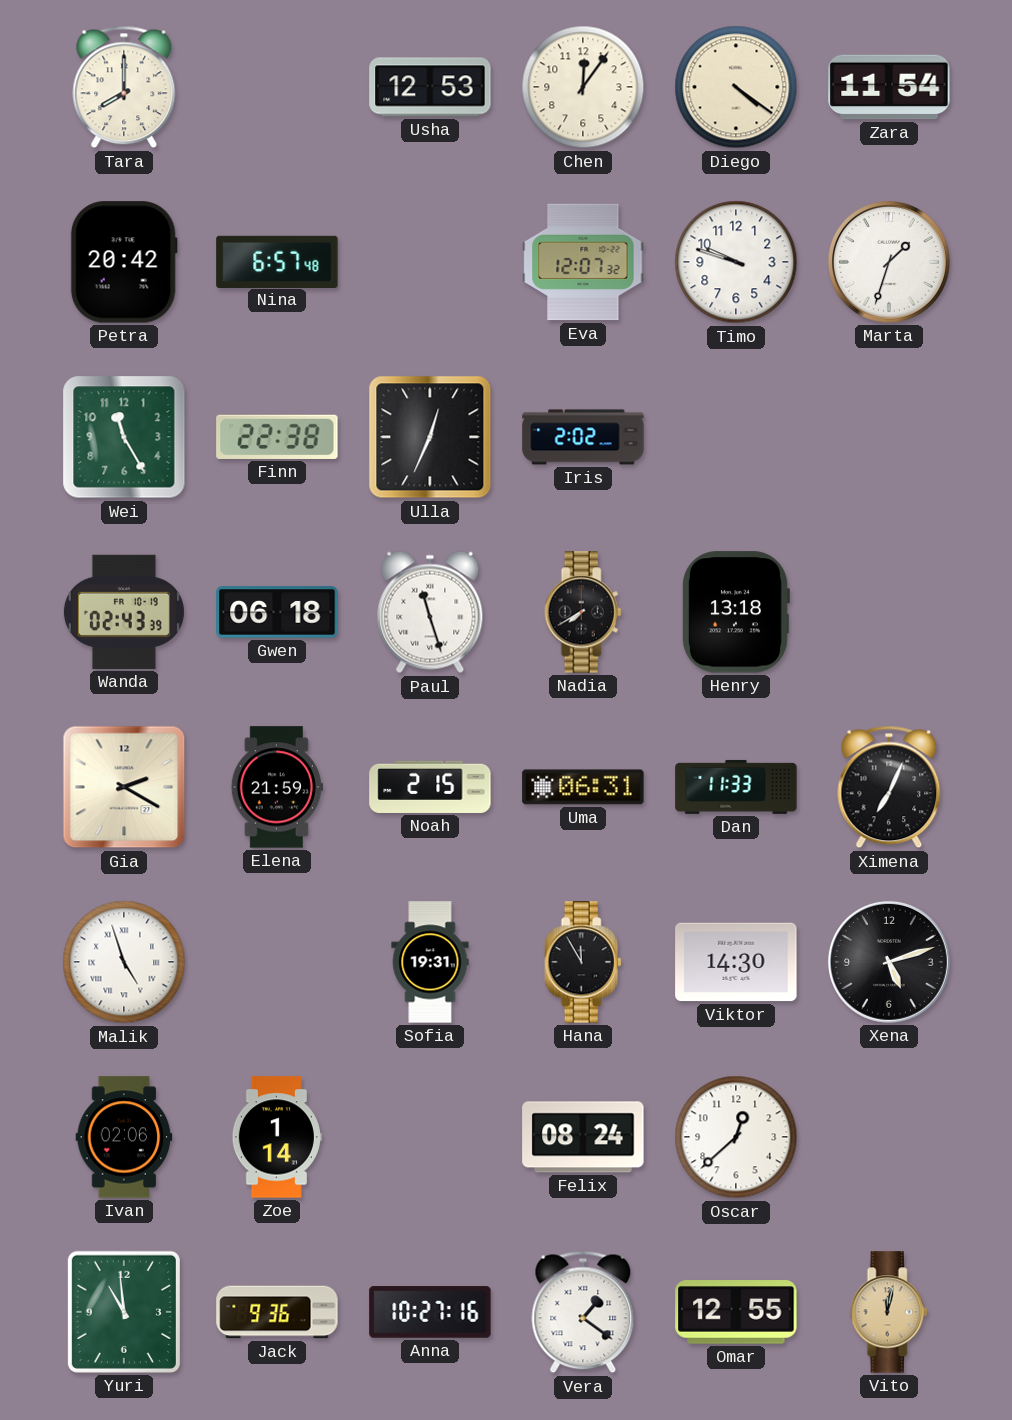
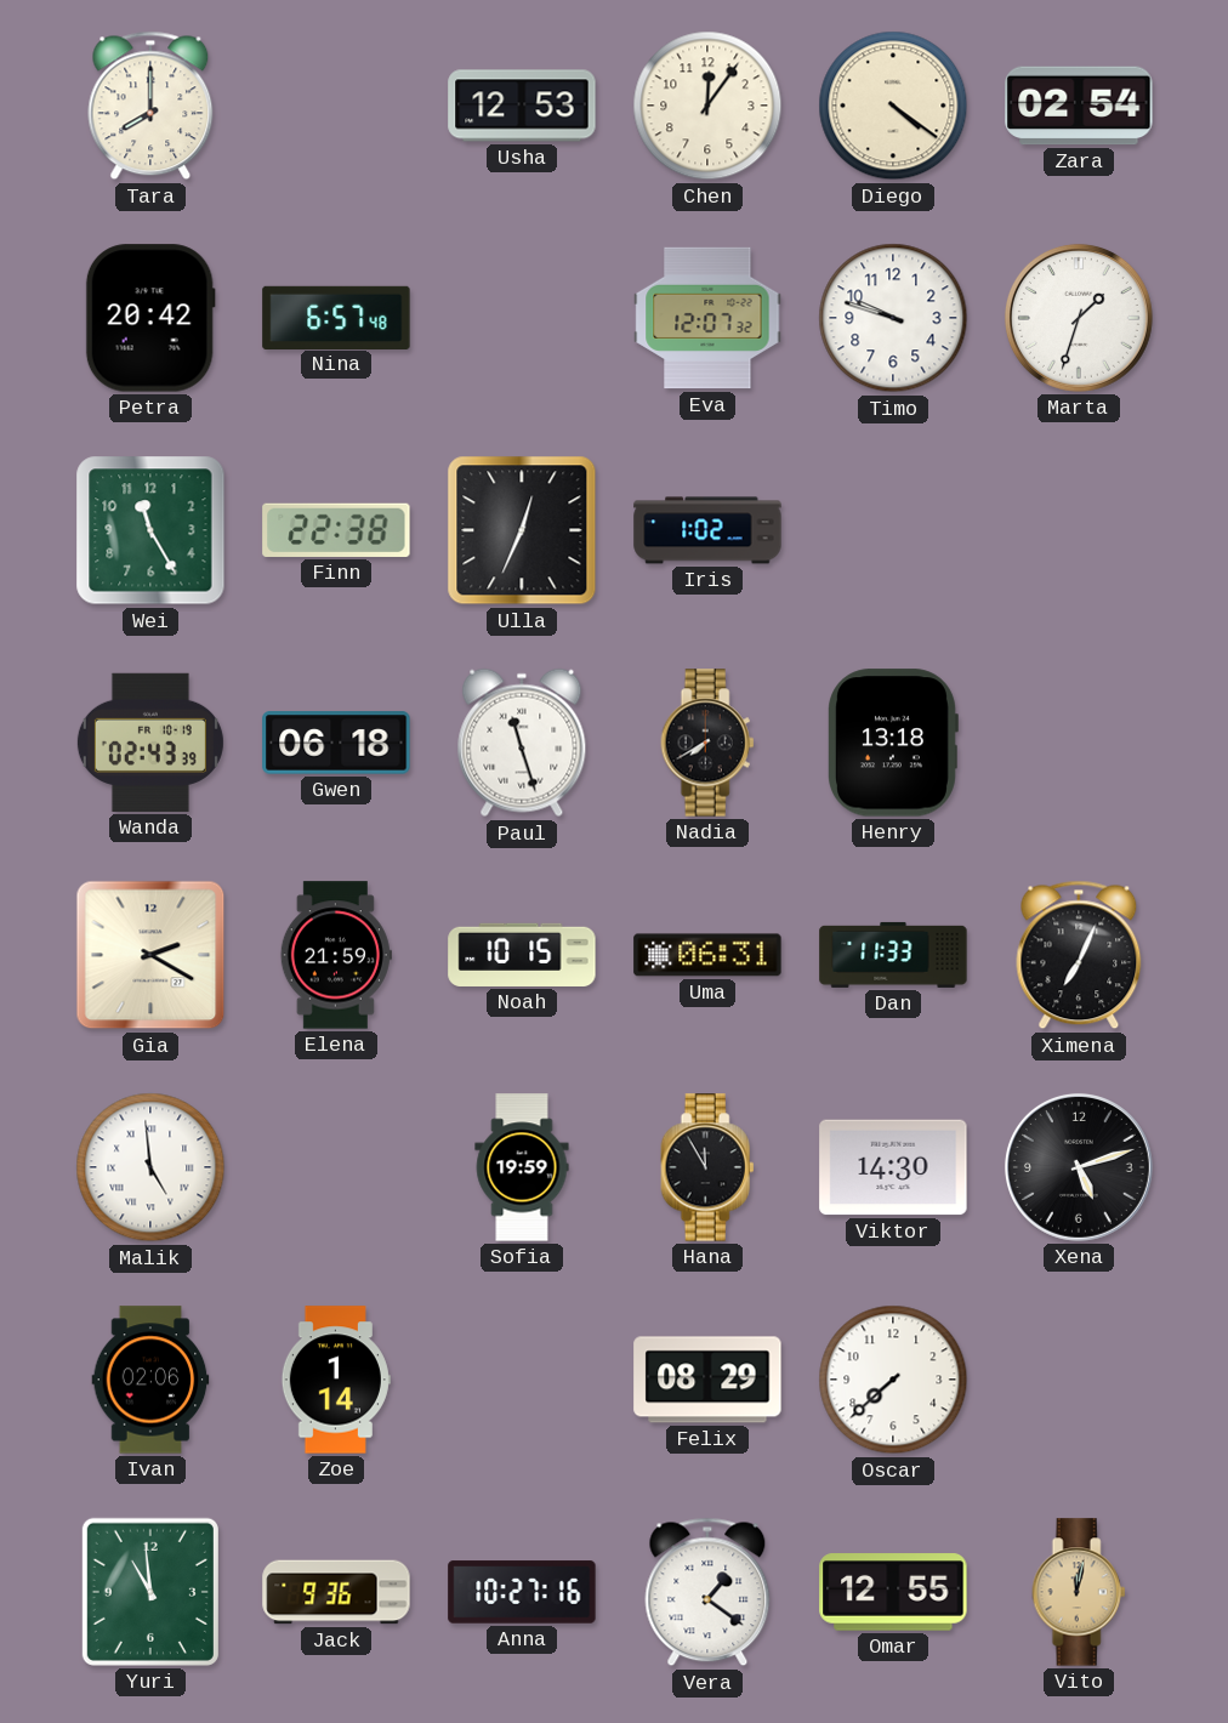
Zara: 11:54 -> 02:54 (1079, 106)
Iris: 2:02 -> 1:02 (707, 530)
Noah: 2:15 -> 10:15 (522, 955)
Malik: 4:57 -> 4:59 (150, 1167)
Sofia: 19:31 -> 19:59 (522, 1167)
Felix: 08:24 -> 08:29 (707, 1380)
Oscar: 12:38 -> 7:38 (893, 1380)
